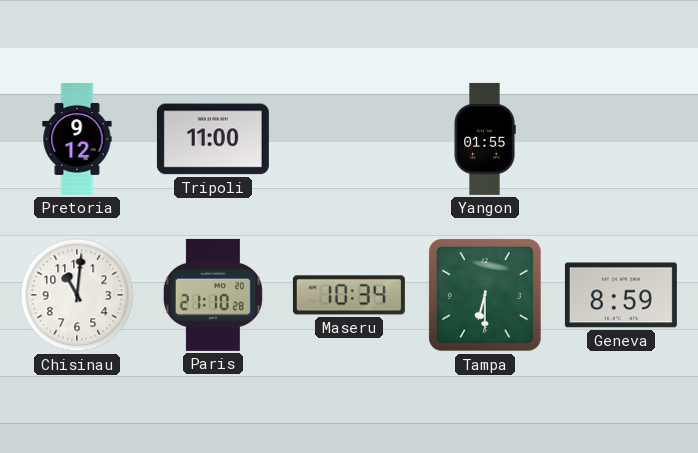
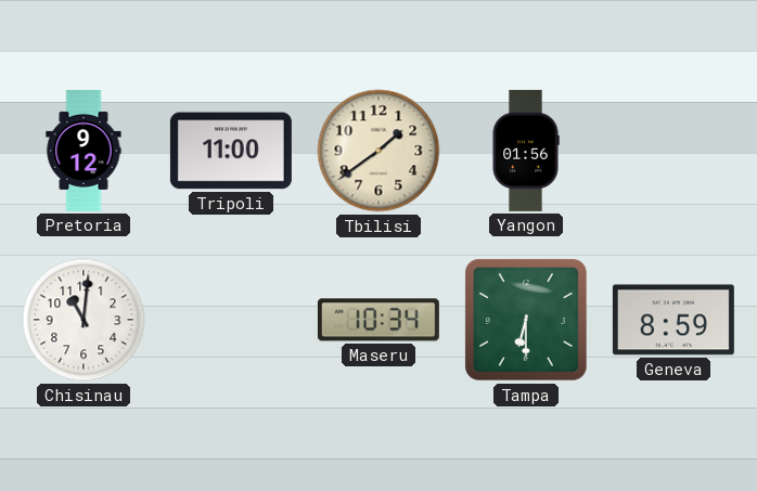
Tbilisi: none -> 1:39 (378, 151)
Yangon: 01:55 -> 01:56 (526, 151)
Paris: 21:10 -> none (213, 295)
